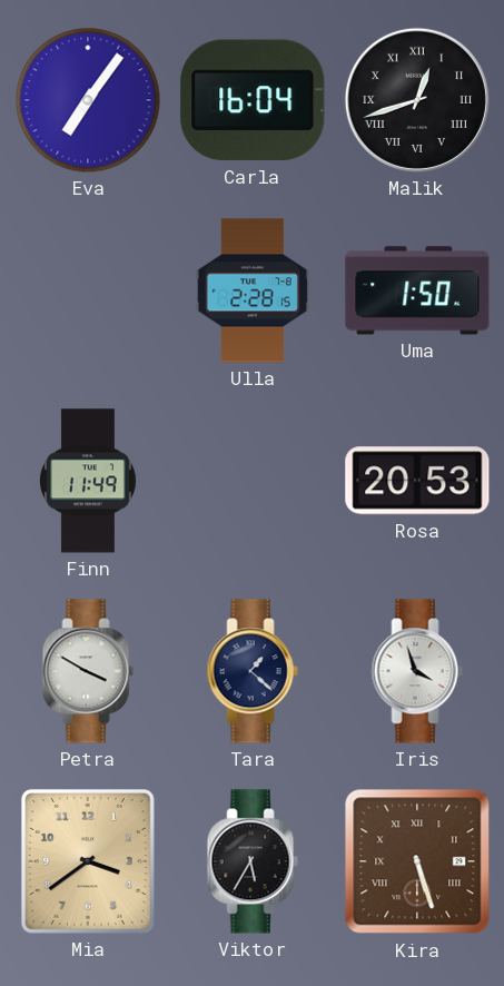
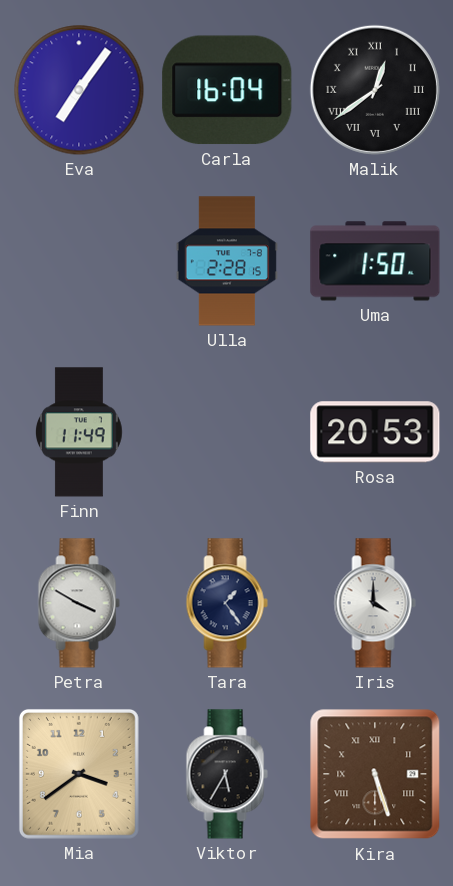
Malik: 12:42 -> 12:39 (375, 90)
Tara: 1:22 -> 1:24 (227, 603)
Iris: 3:57 -> 4:00 (375, 603)
